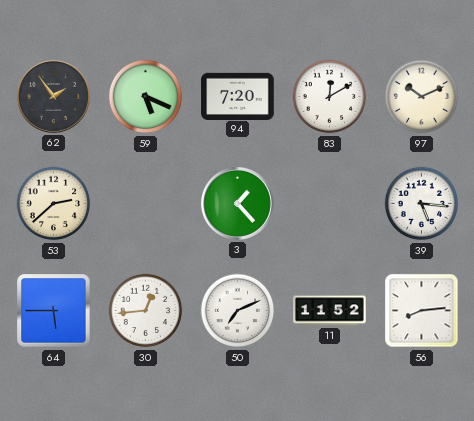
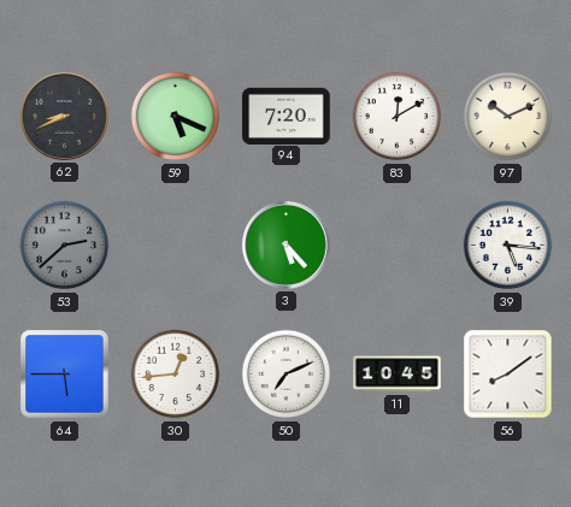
62: 1:54 -> 8:41 (64, 116)
53 dial: cream -> grey (65, 246)
3: 1:23 -> 5:23 (285, 244)
11: 11:52 -> 10:45 (398, 375)
56: 8:14 -> 8:09 (508, 375)
